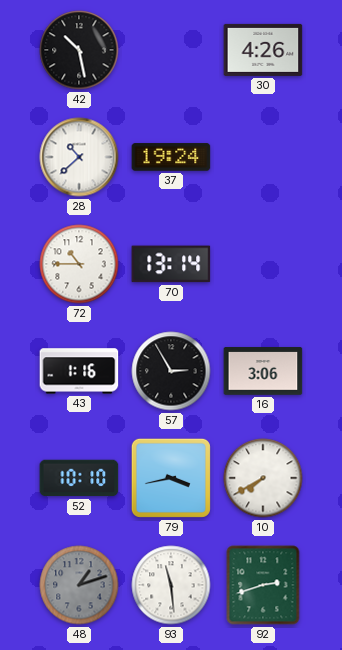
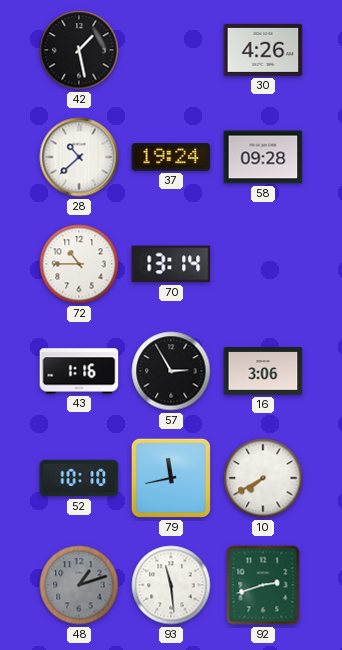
42: 10:28 -> 1:28 (79, 50)
58: none -> 09:28 (263, 157)
79: 3:43 -> 11:43 (171, 478)
